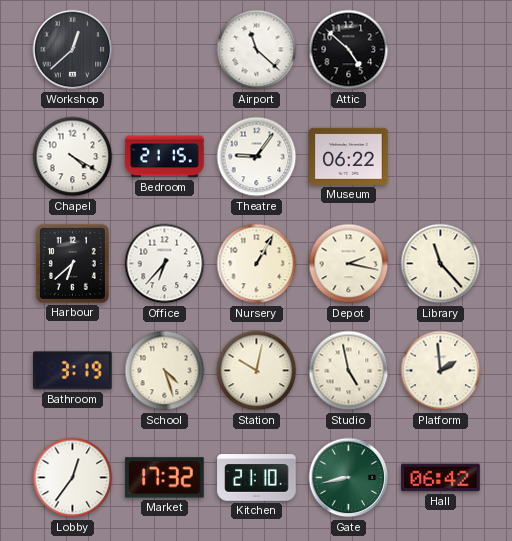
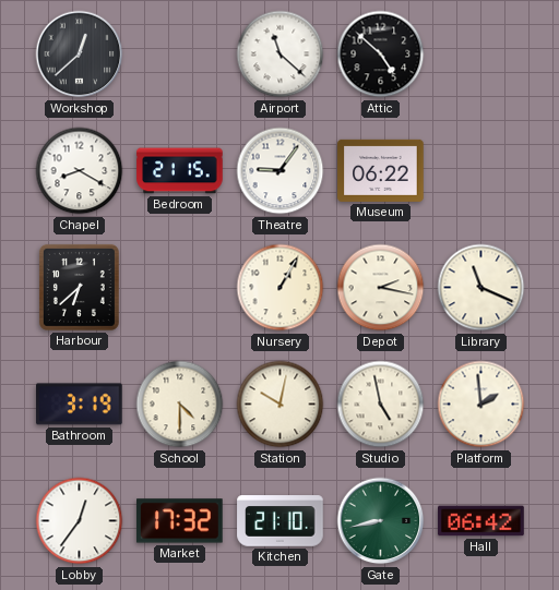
Chapel: 4:20 -> 8:20 (80, 171)
Office: 6:37 -> none (165, 264)
Library: 11:23 -> 11:19 (481, 288)
School: 4:27 -> 4:30 (180, 405)
